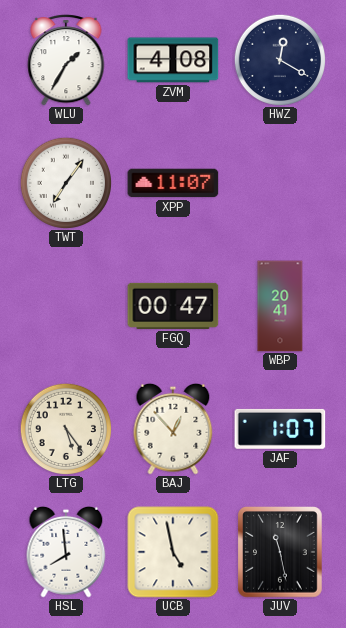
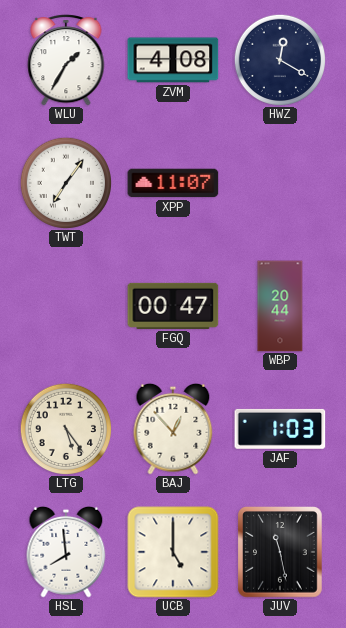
WBP: 20:41 -> 20:44 (280, 306)
JAF: 1:07 -> 1:03 (280, 429)
UCB: 4:58 -> 5:00 (173, 552)
